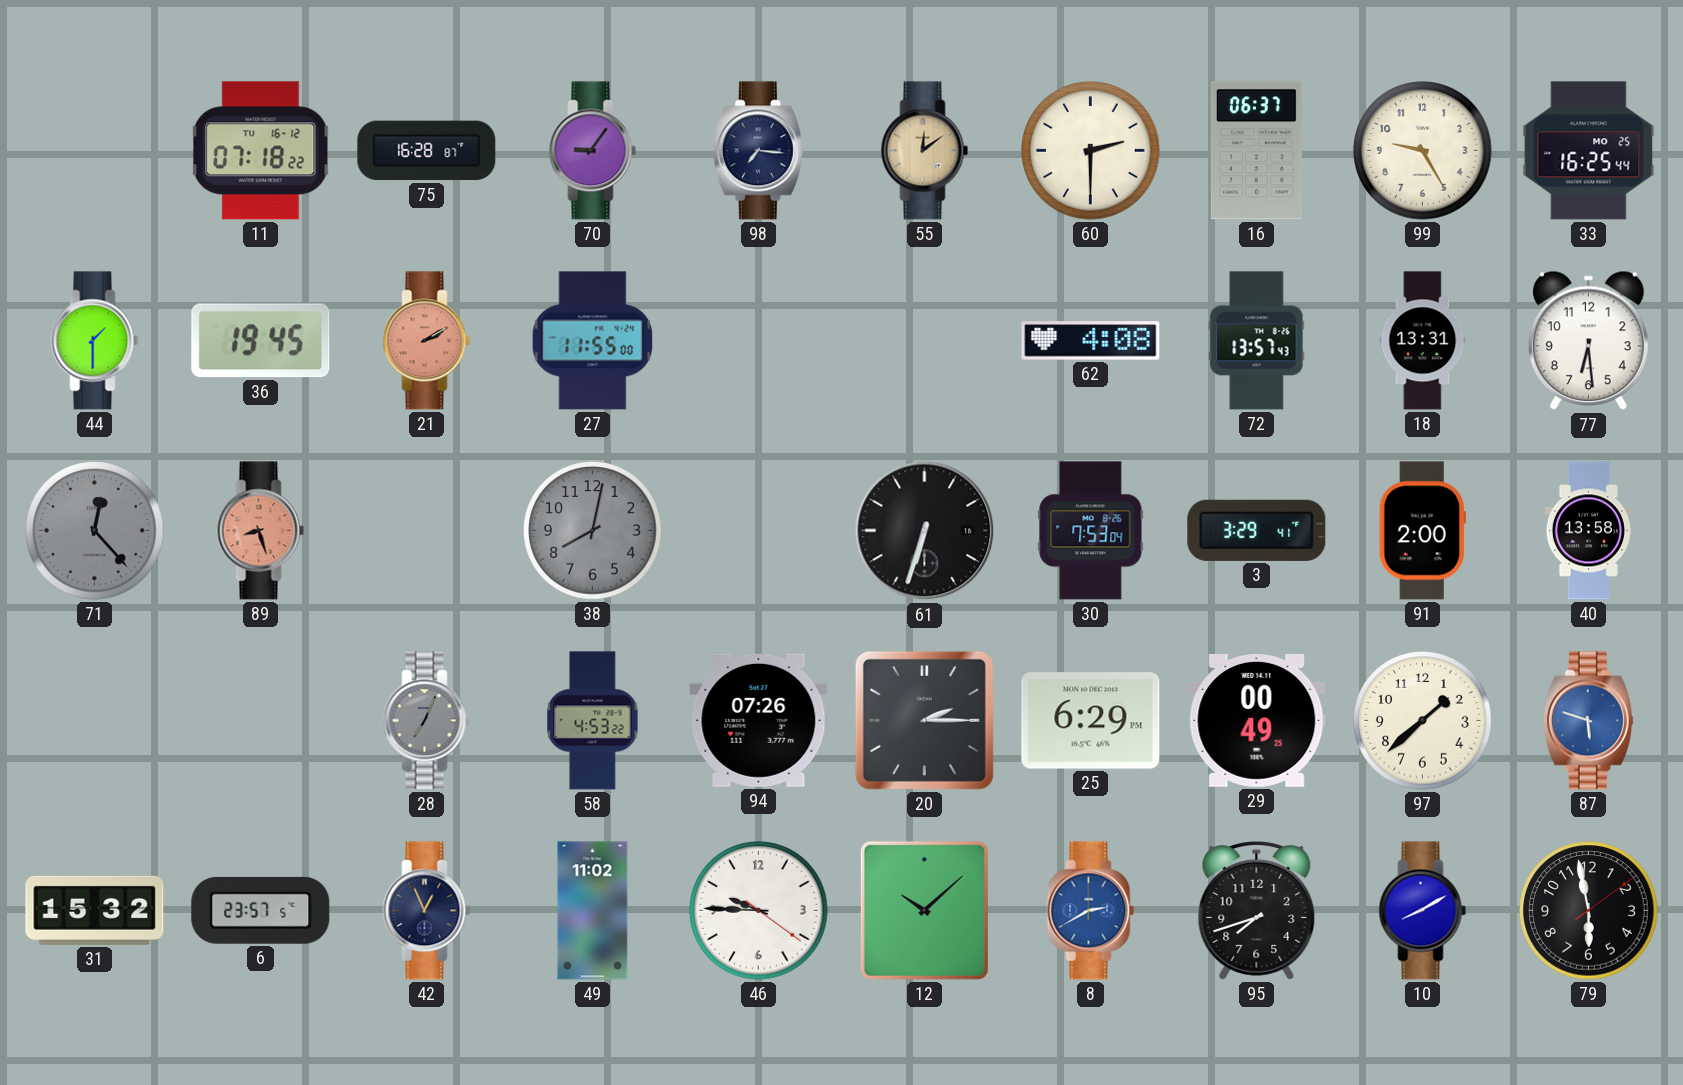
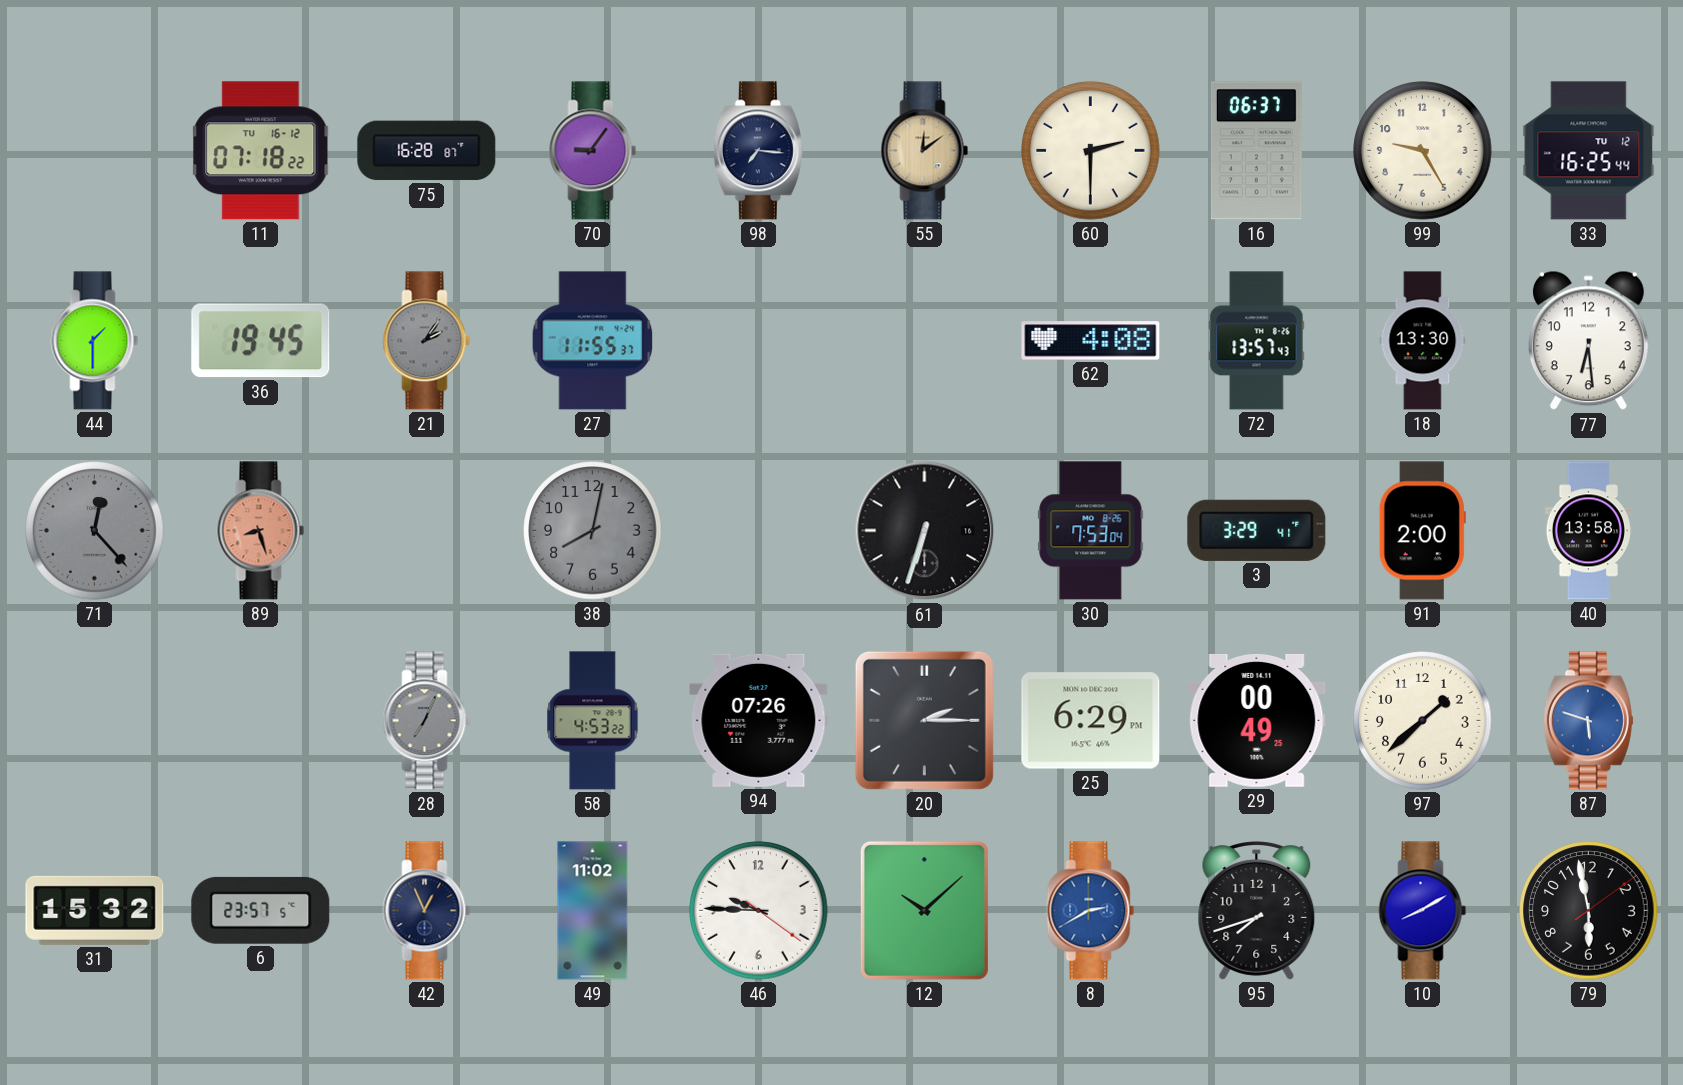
33 date: MO 25 -> TU 12 (1589, 151)
21: 2:10 -> 2:06 (427, 341)
21 dial: salmon -> grey (427, 341)
27: 11:55:00 -> 11:55:37 (593, 341)
18: 13:31 -> 13:30 (1423, 341)
